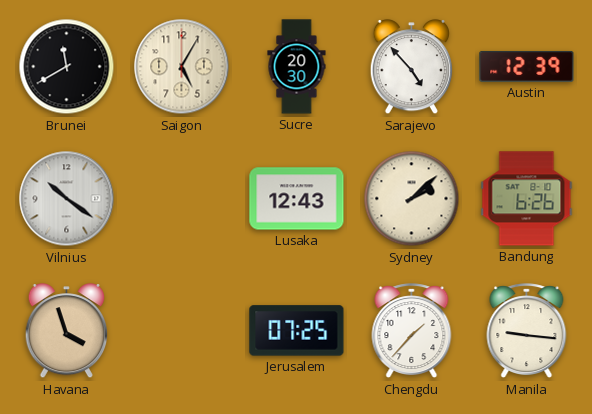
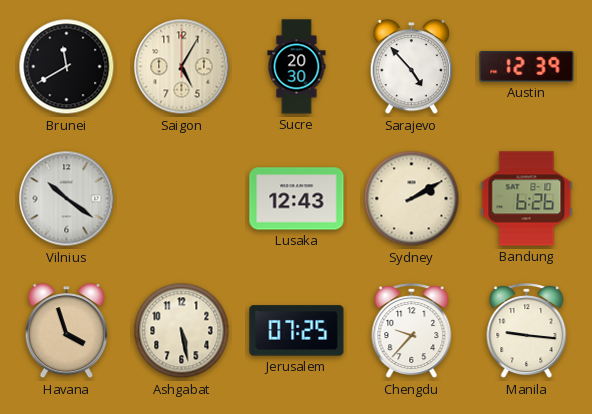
Sydney: 2:08 -> 2:10 (412, 199)
Ashgabat: none -> 5:28 (182, 331)
Chengdu: 1:37 -> 9:37 (412, 331)
